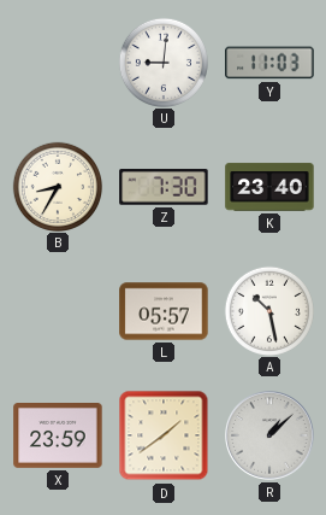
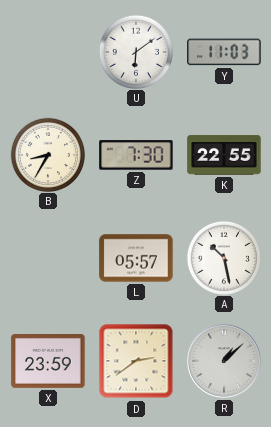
U: 9:01 -> 6:09 (135, 51)
K: 23:40 -> 22:55 (224, 155)
D: 1:39 -> 2:39 (136, 361)
